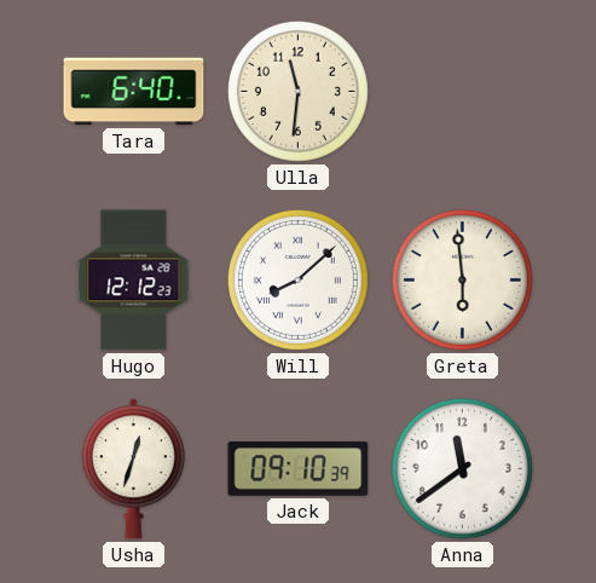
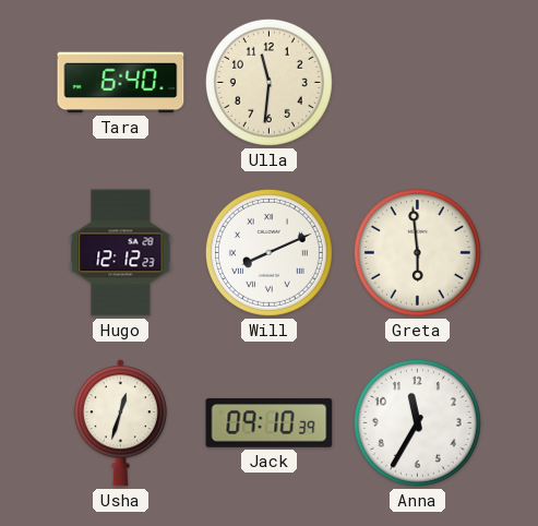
Will: 8:08 -> 8:11 (268, 252)
Anna: 11:39 -> 11:35 (417, 422)
